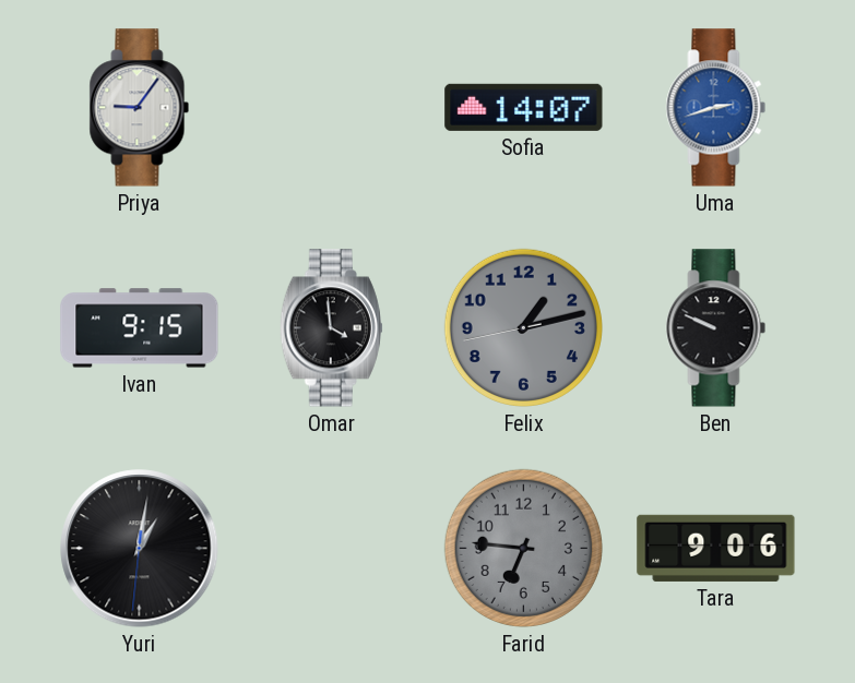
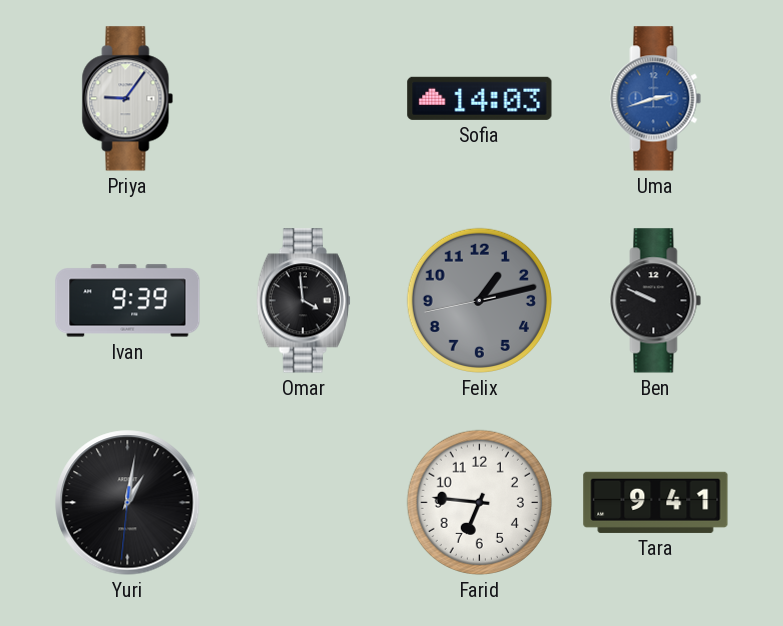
Sofia: 14:07 -> 14:03 (480, 98)
Ivan: 9:15 -> 9:39 (128, 301)
Farid dial: grey -> white (479, 502)
Tara: 9:06 -> 9:41 (656, 502)
